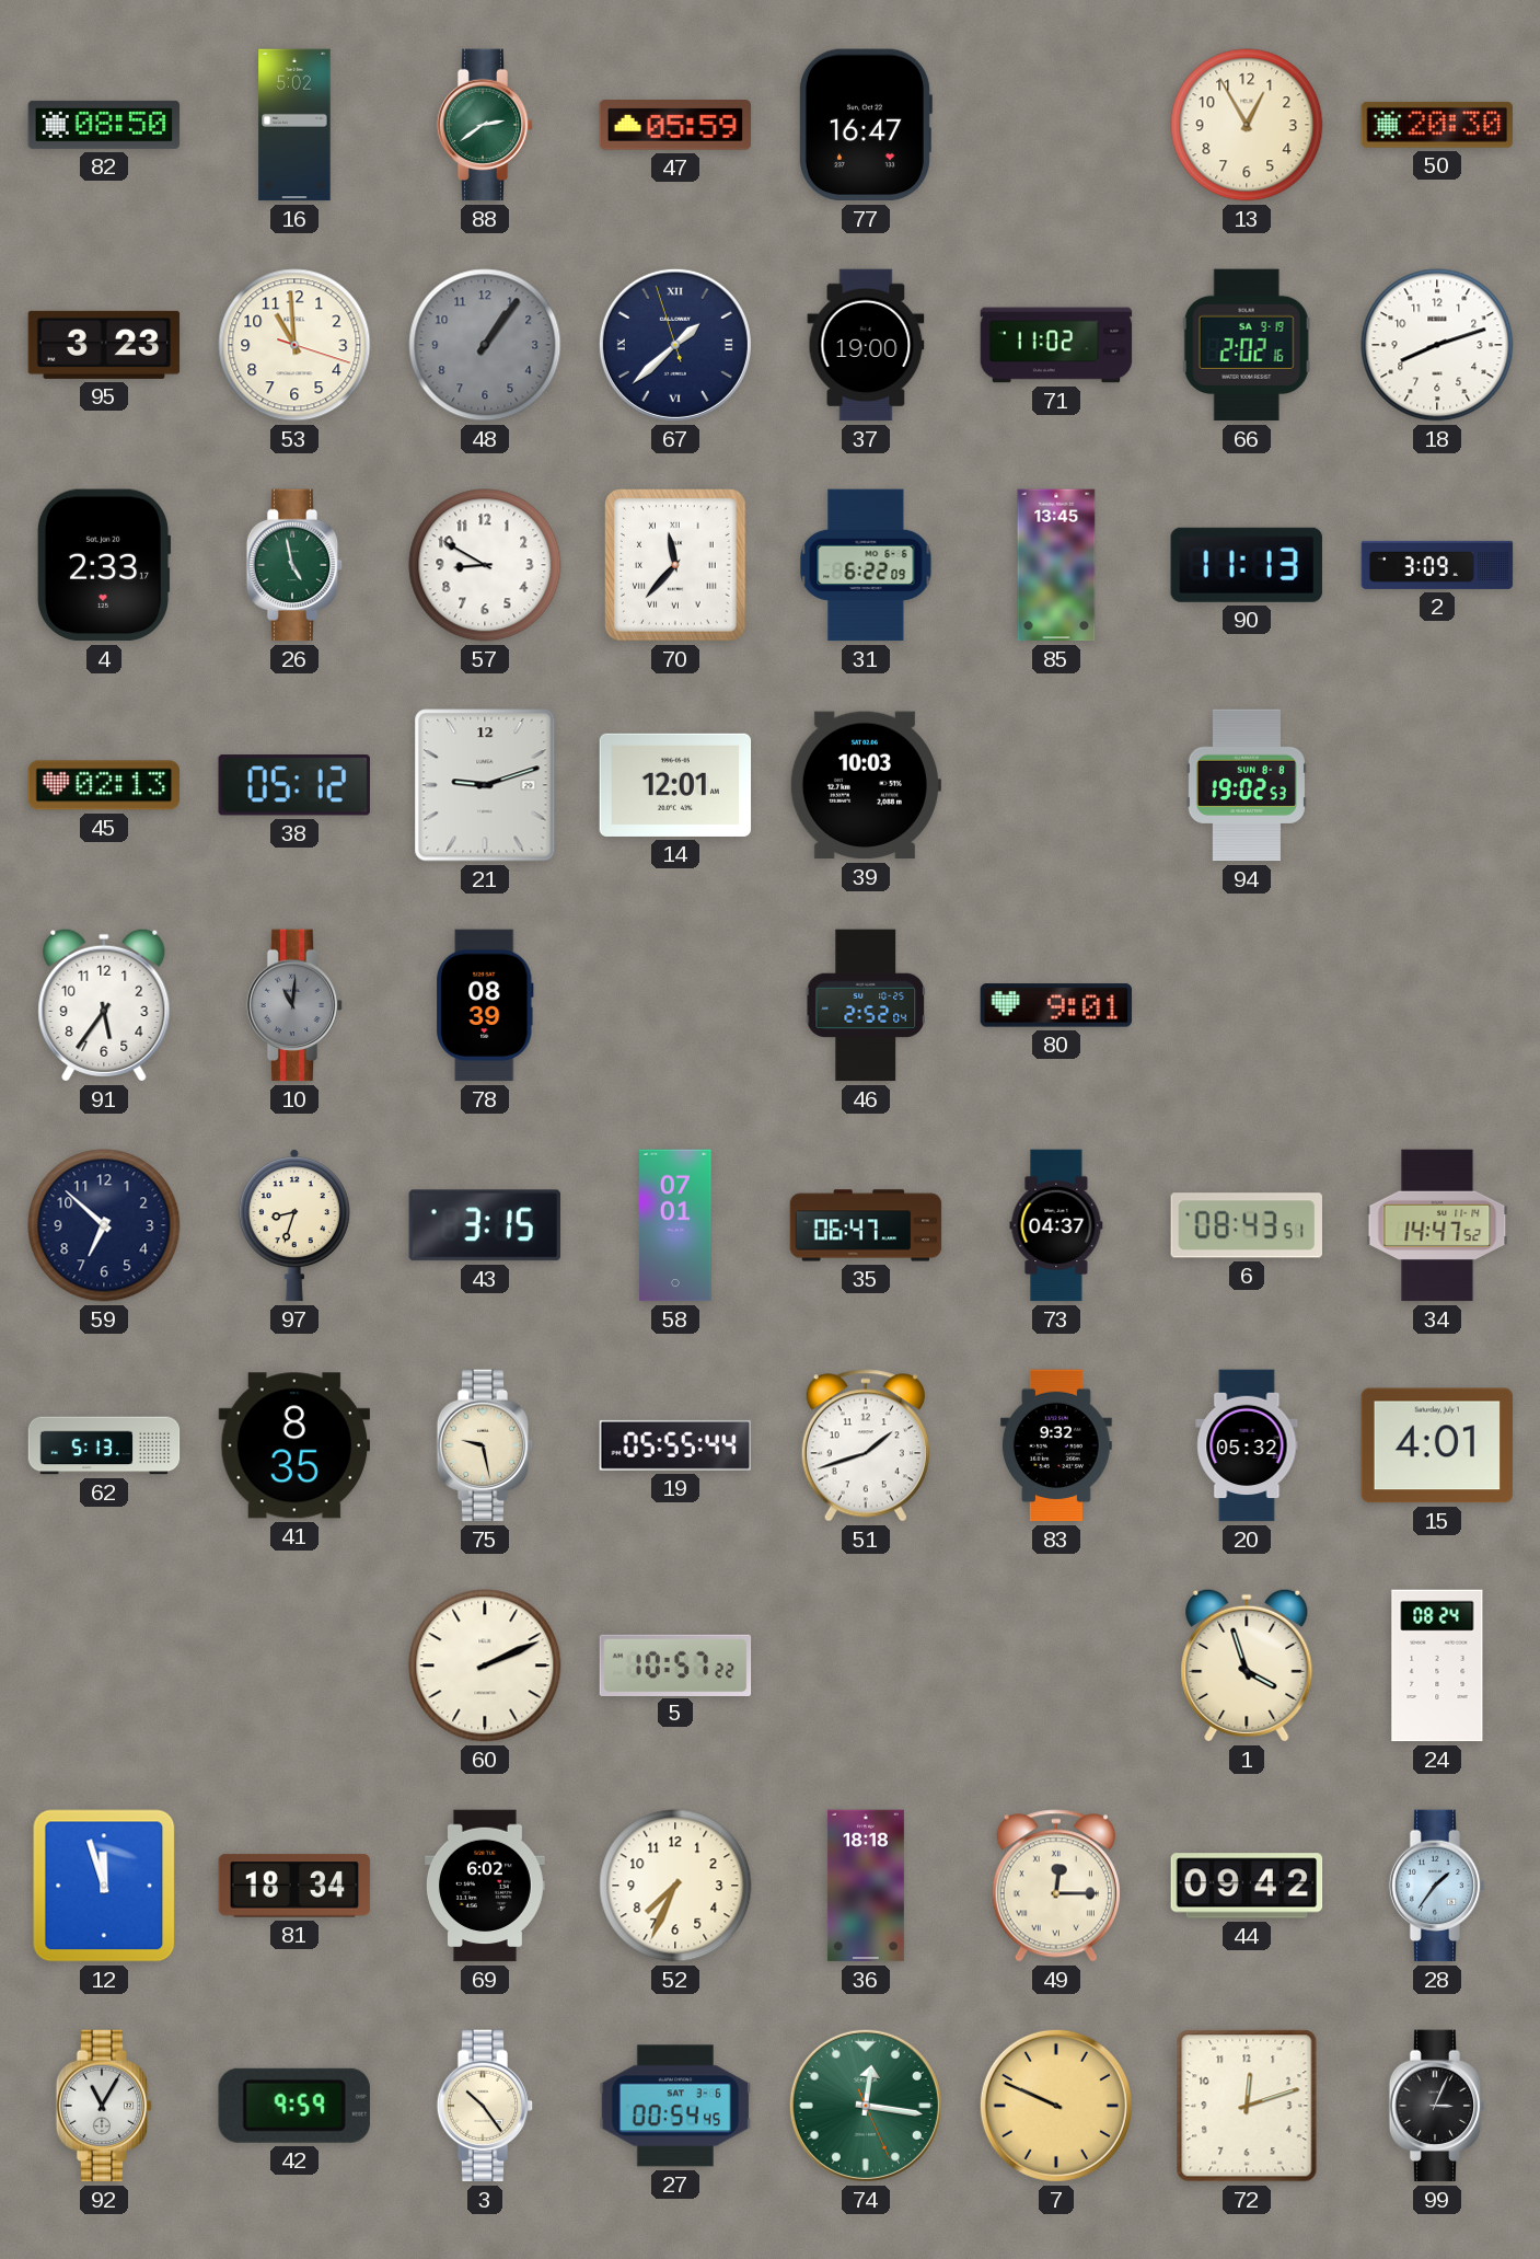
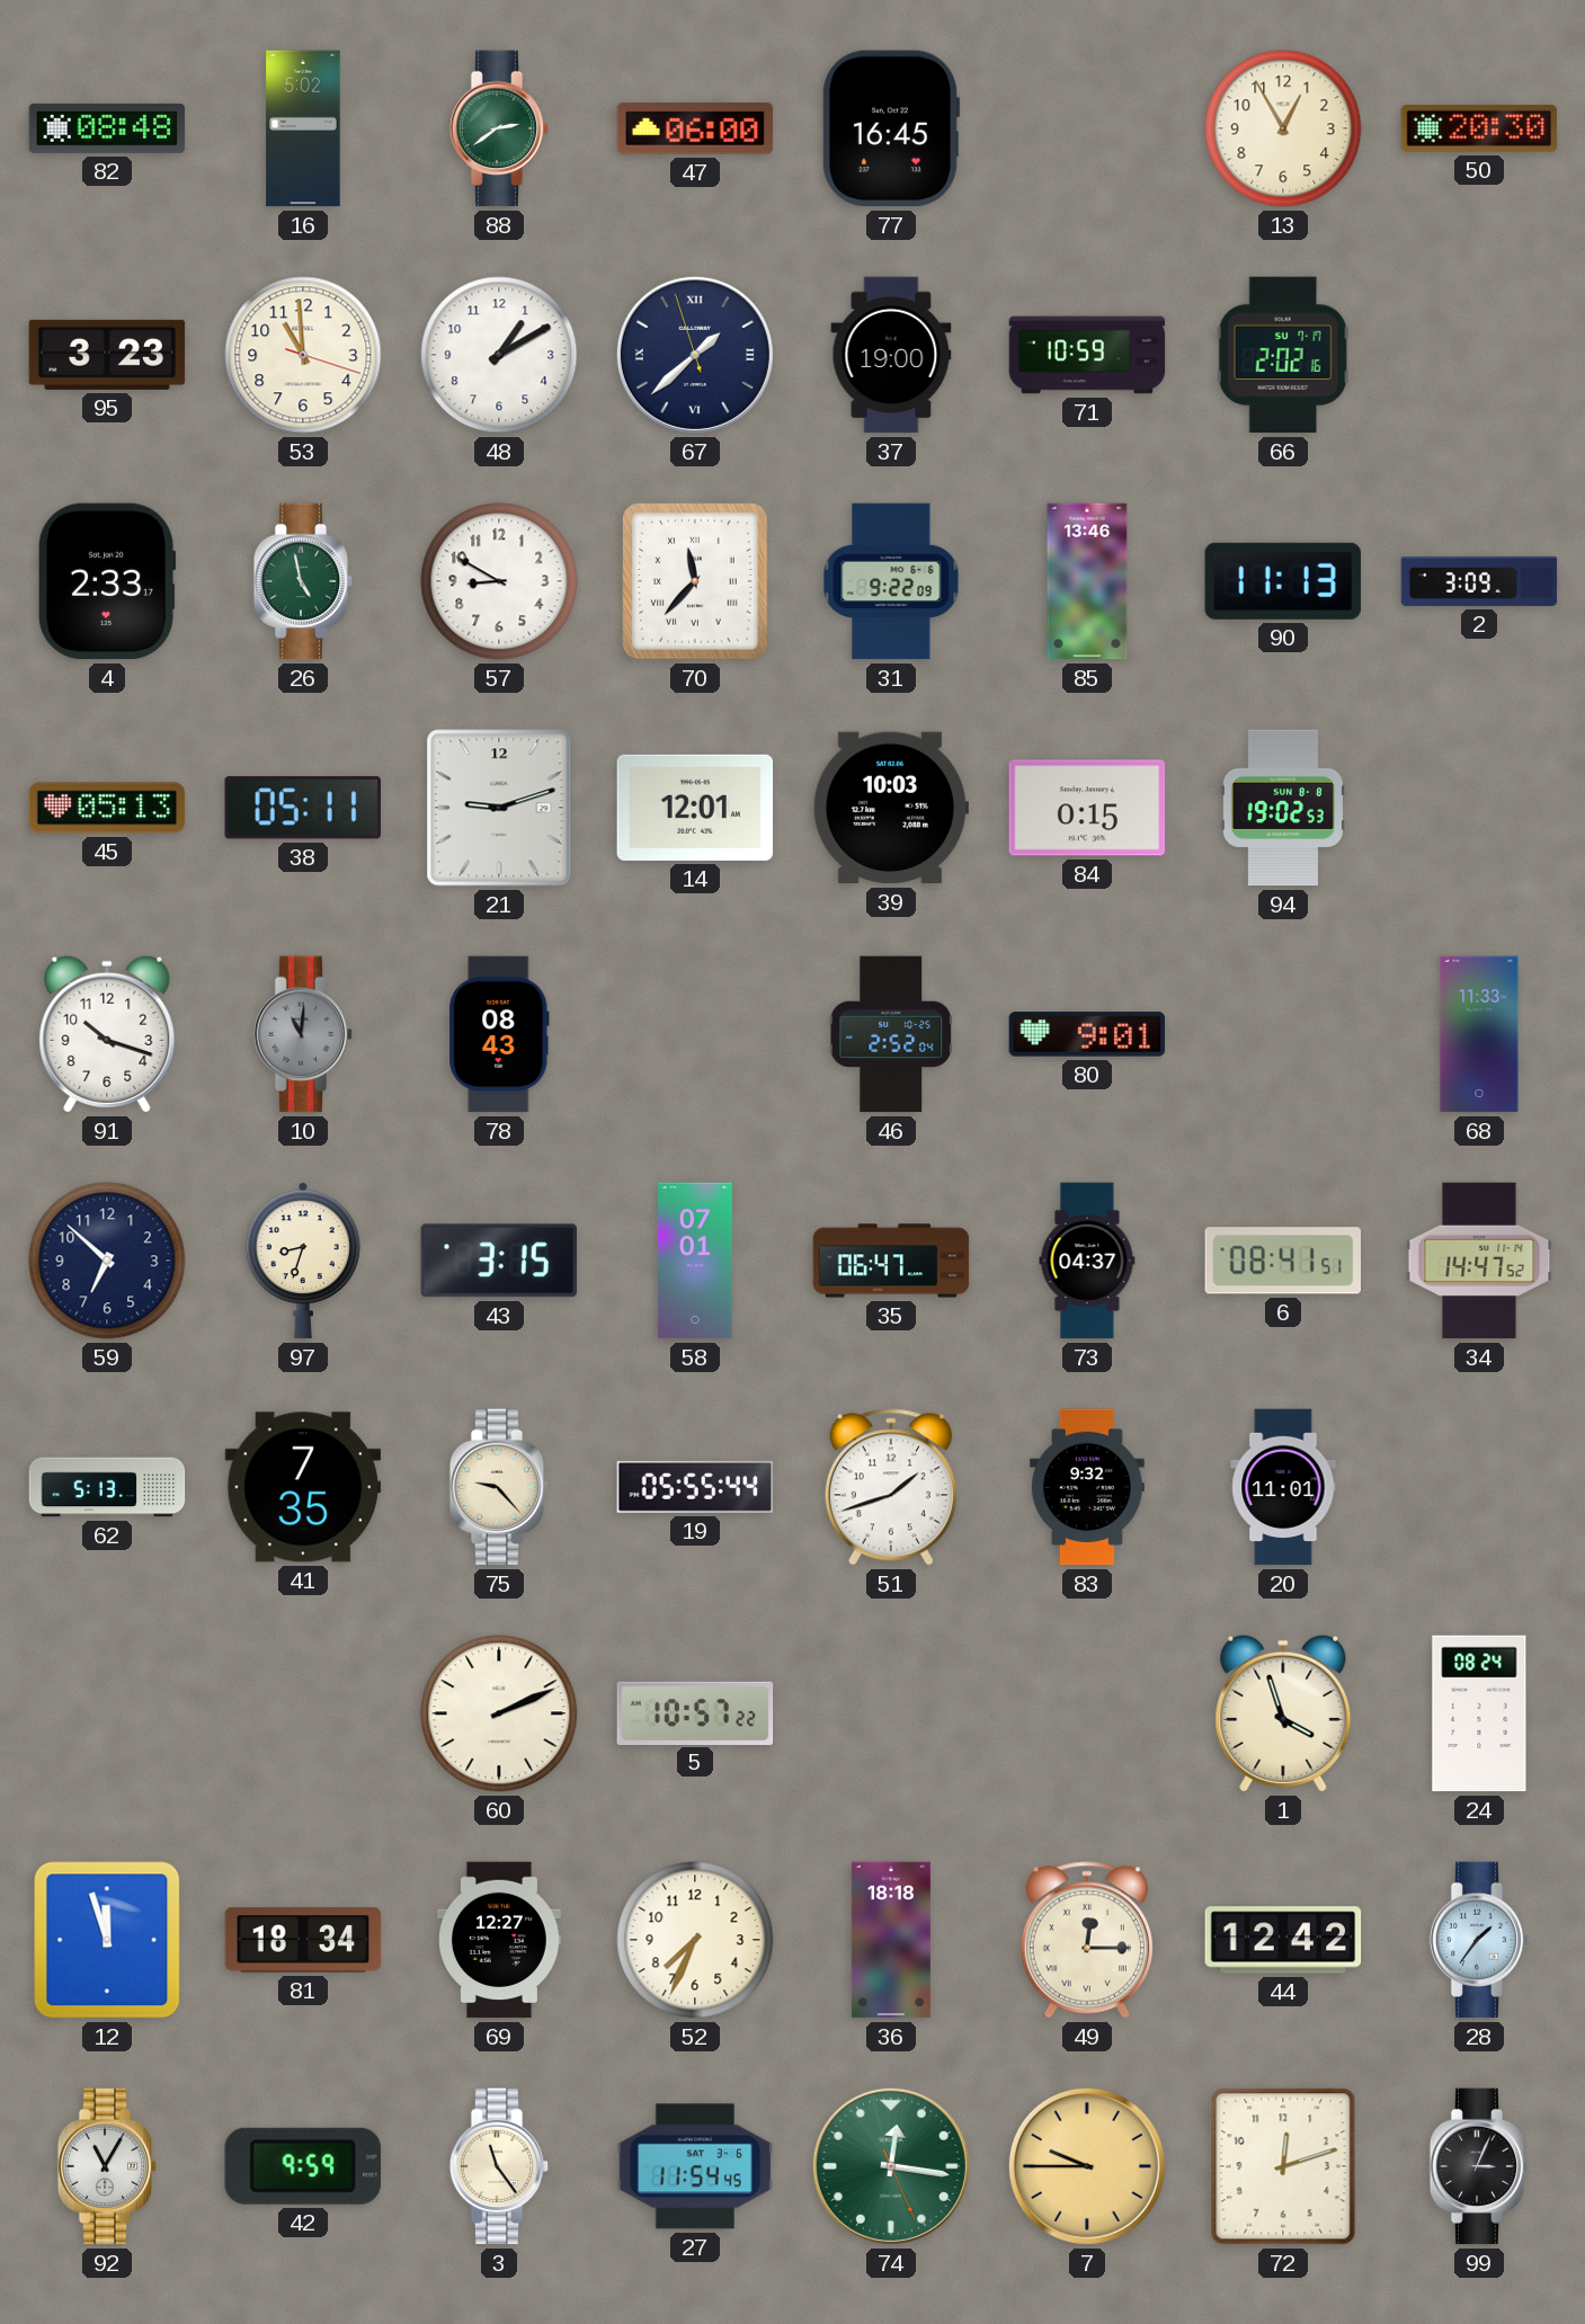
82: 08:50 -> 08:48 (107, 128)
47: 05:59 -> 06:00 (695, 128)
77: 16:47 -> 16:45 (890, 128)
48: 1:06 -> 1:10 (499, 355)
48 dial: grey -> white (499, 355)
71: 11:02 -> 10:59 (1087, 355)
66 date: SA 9-19 -> SU 7-17 (1283, 355)
18: 8:12 -> none (1437, 345)
31: 6:22 -> 9:22 (891, 581)
85: 13:45 -> 13:46 (1087, 581)
45: 02:13 -> 05:13 (107, 808)
38: 05:12 -> 05:11 (303, 808)
84: none -> 0:15 (1087, 808)
91: 5:36 -> 10:18 (107, 1034)
78: 08:39 -> 08:43 (499, 1034)
68: none -> 11:33 (1479, 1034)
6: 08:43 -> 08:41 (1282, 1261)
41: 8:35 -> 7:35 (303, 1487)
75: 9:28 -> 9:23 (499, 1487)
20: 05:32 -> 11:01 (1283, 1487)
15: 4:01 -> none (1437, 1445)
69: 6:02 -> 12:27 (499, 1940)
44: 09:42 -> 12:42 (1283, 1940)
3: 10:24 -> 11:24 (499, 2166)
27: 00:54 -> 11:54 (695, 2166)
7: 9:49 -> 9:45 (1087, 2166)
